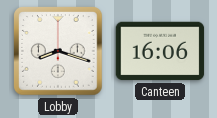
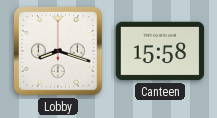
Canteen: 16:06 -> 15:58 (160, 51)
